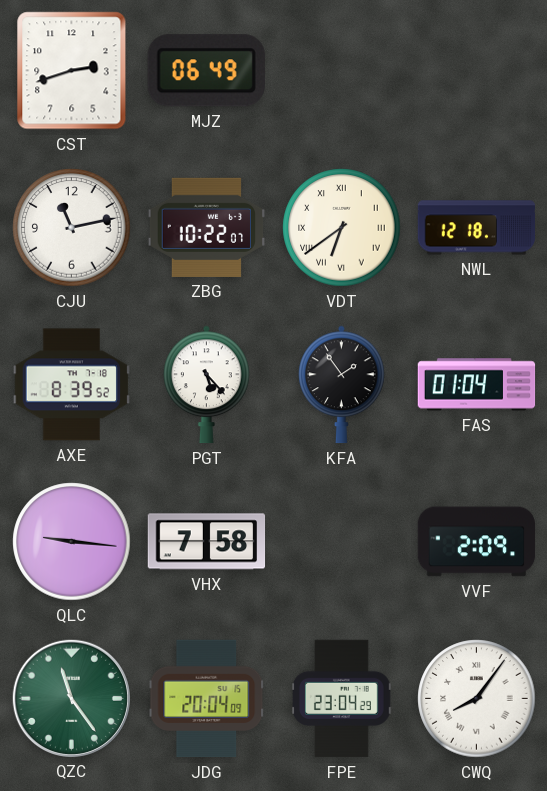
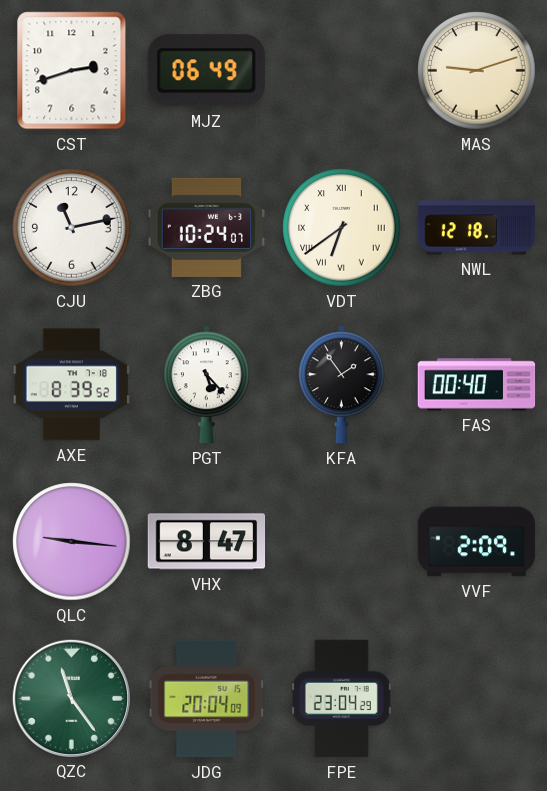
MAS: none -> 9:12 (477, 71)
ZBG: 10:22 -> 10:24 (207, 227)
FAS: 01:04 -> 00:40 (477, 385)
VHX: 7:58 -> 8:47 (207, 542)
CWQ: 8:06 -> none (477, 699)
